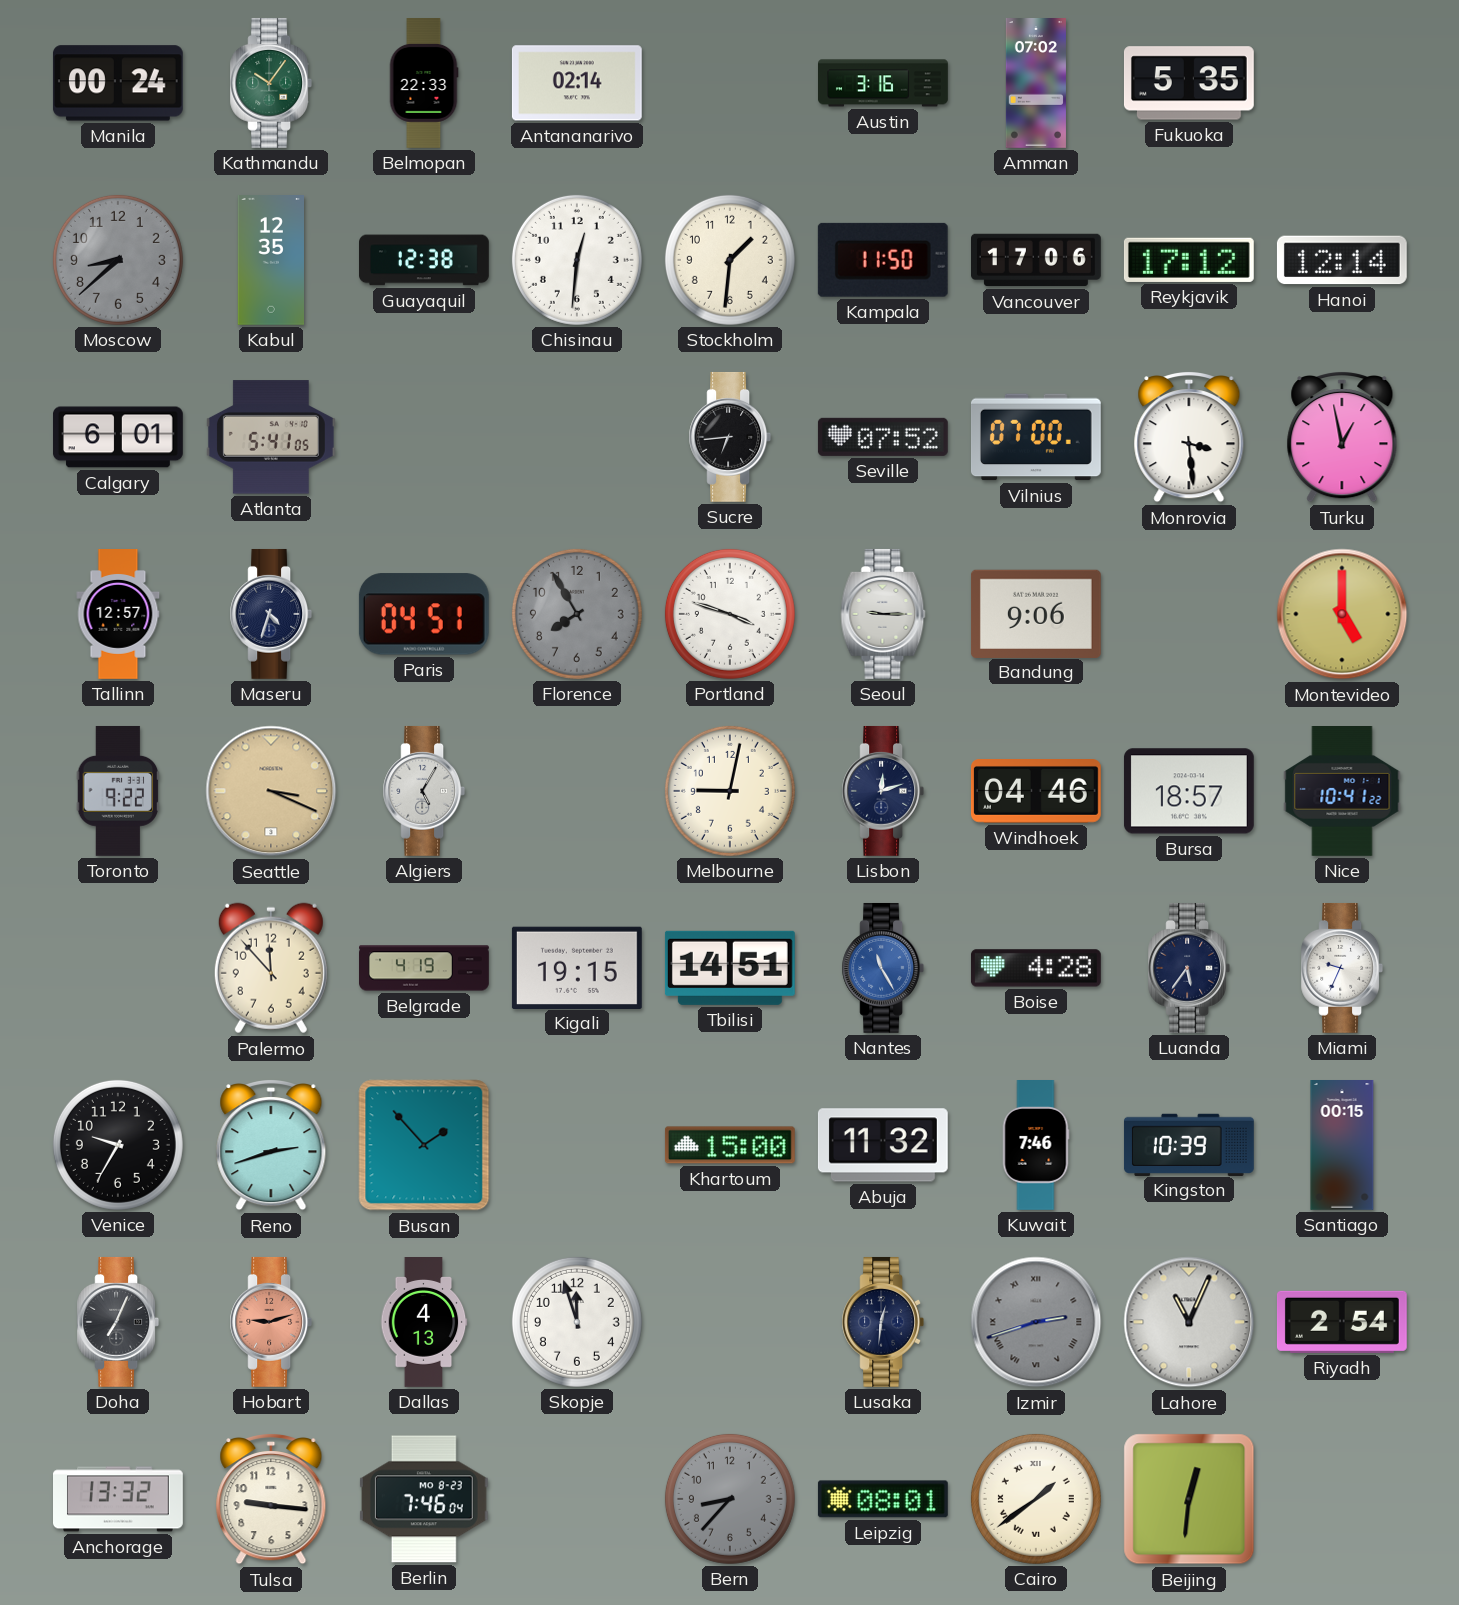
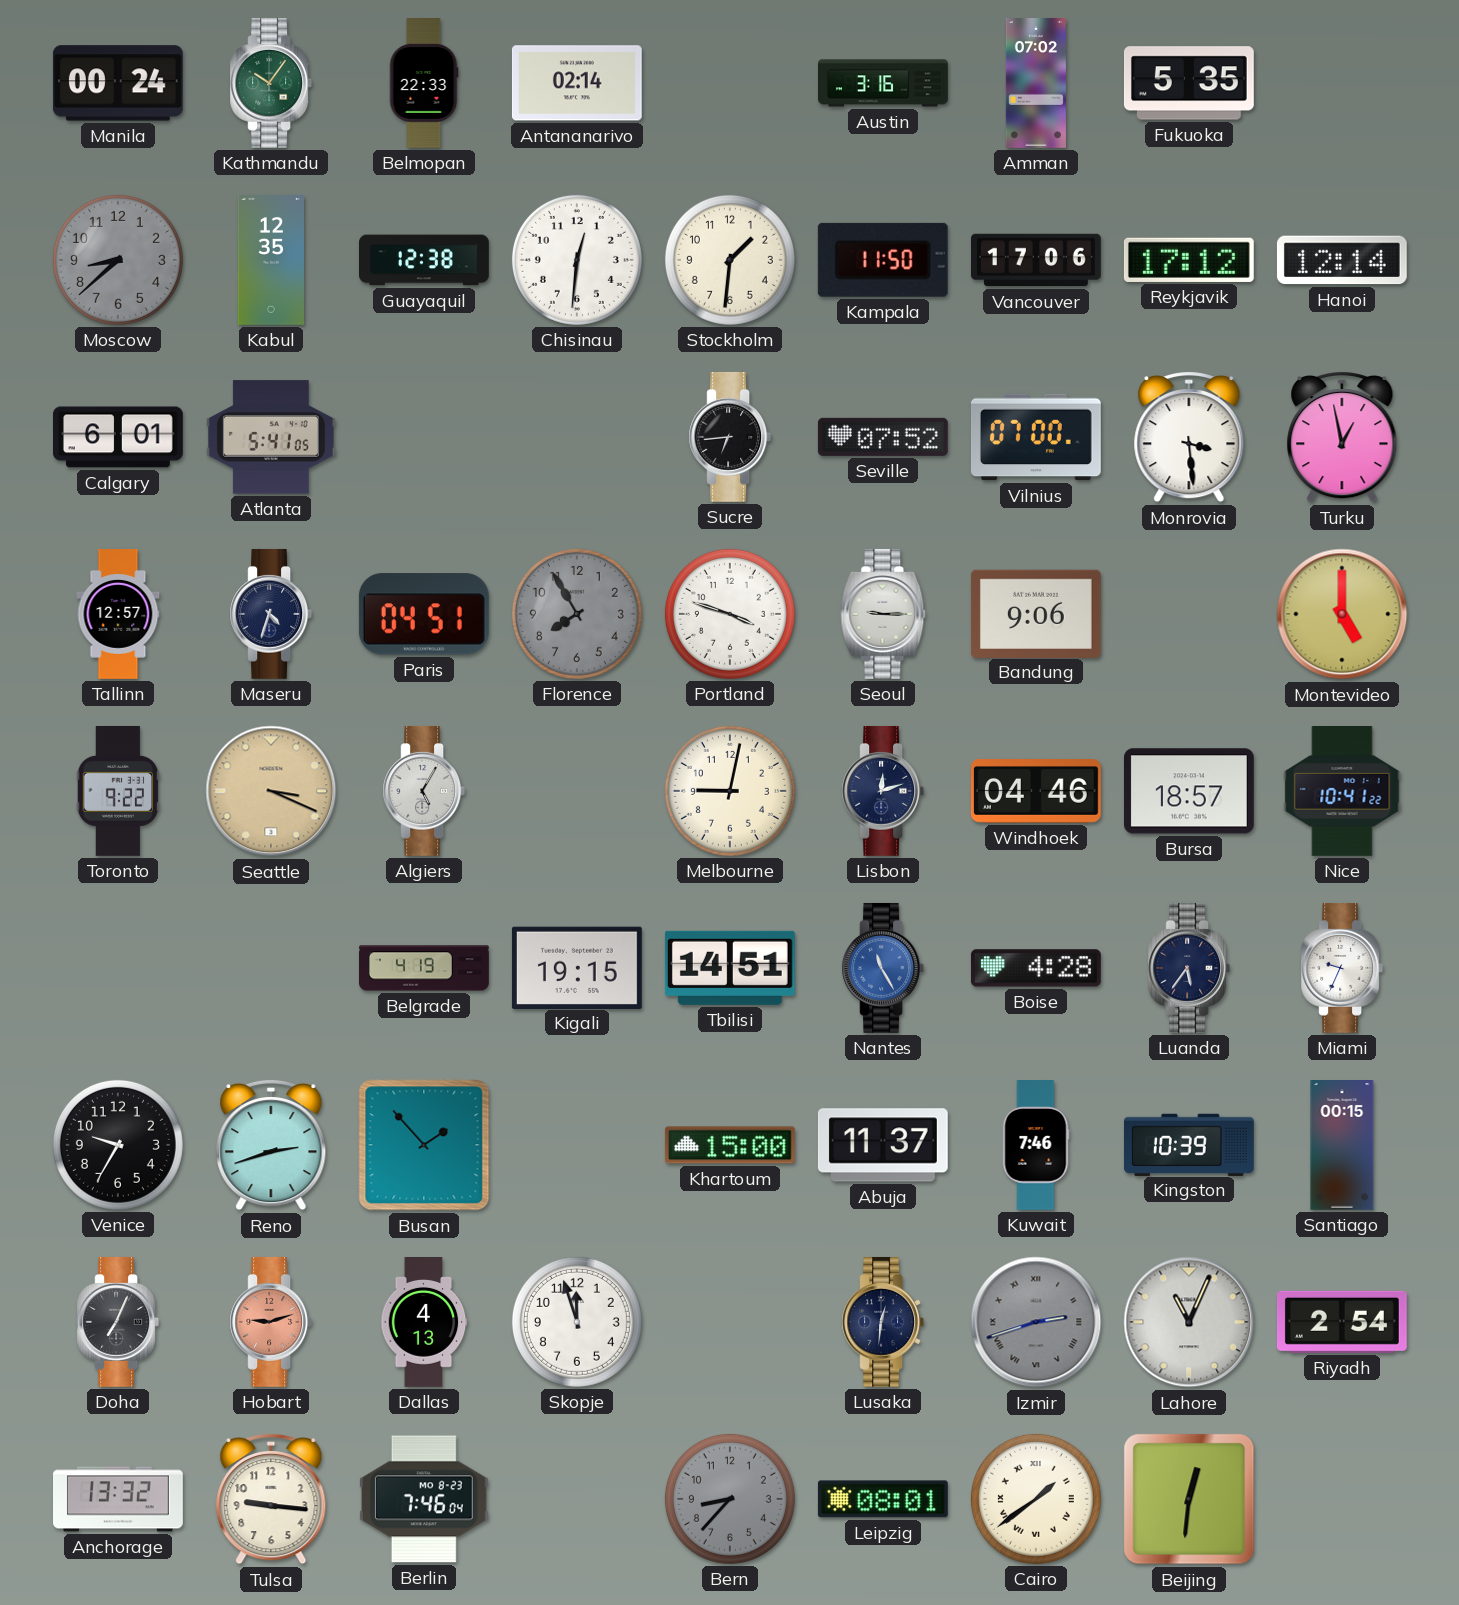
Palermo: 11:53 -> none (271, 968)
Abuja: 11:32 -> 11:37 (883, 1145)
